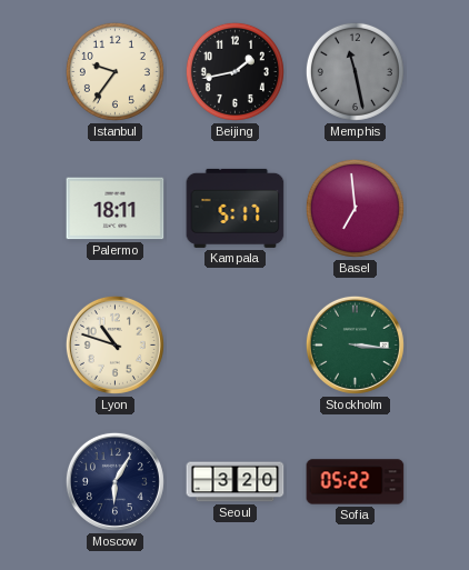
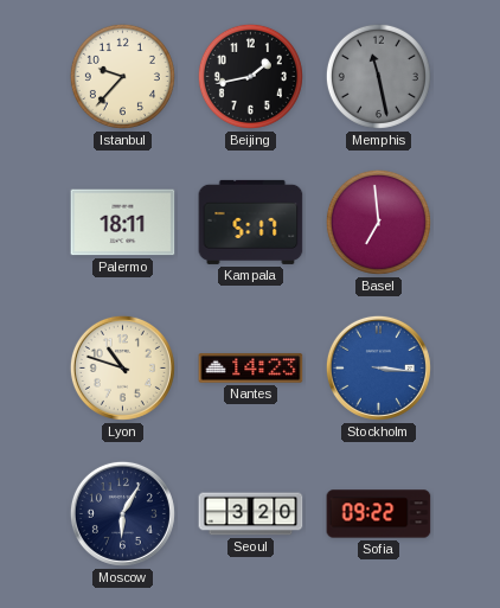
Istanbul: 9:36 -> 9:37 (122, 76)
Nantes: none -> 14:23 (251, 369)
Stockholm dial: green -> blue (378, 367)
Sofia: 05:22 -> 09:22 (379, 514)
